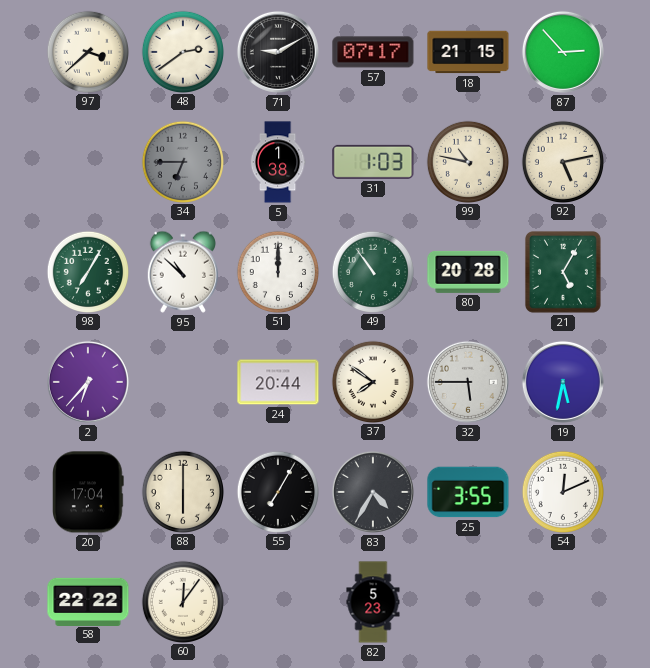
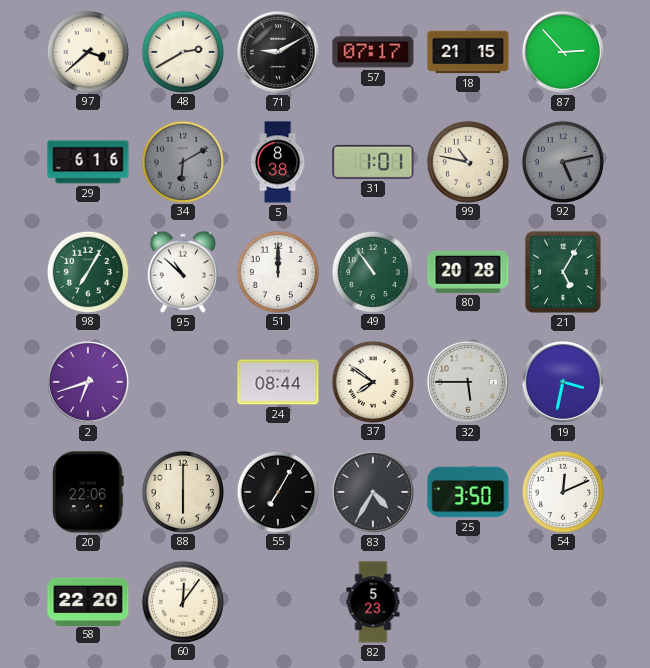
48: 2:39 -> 2:40 (182, 51)
29: none -> 6:16 (88, 162)
34: 6:45 -> 6:10 (182, 161)
5: 1:38 -> 8:38 (278, 162)
31: 1:03 -> 1:01 (373, 162)
92 dial: cream -> grey (562, 161)
2: 6:37 -> 6:42 (88, 382)
24: 20:44 -> 08:44 (278, 382)
19: 5:32 -> 3:32 (563, 382)
20: 17:04 -> 22:06 (89, 492)
25: 3:55 -> 3:50 (468, 492)
58: 22:22 -> 22:20 (88, 601)
